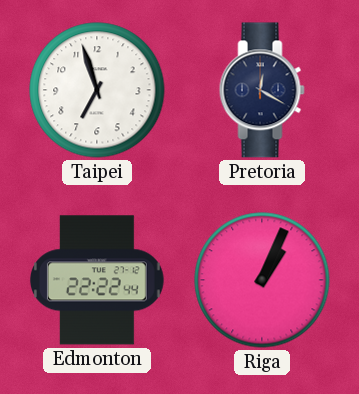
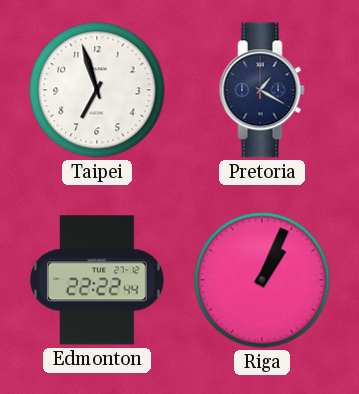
Pretoria: 12:20 -> 1:20 (262, 90)
